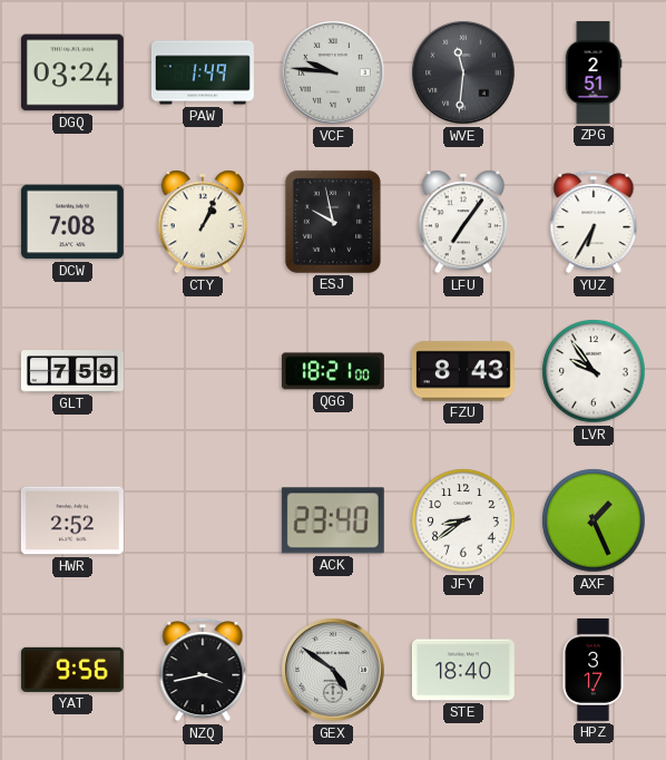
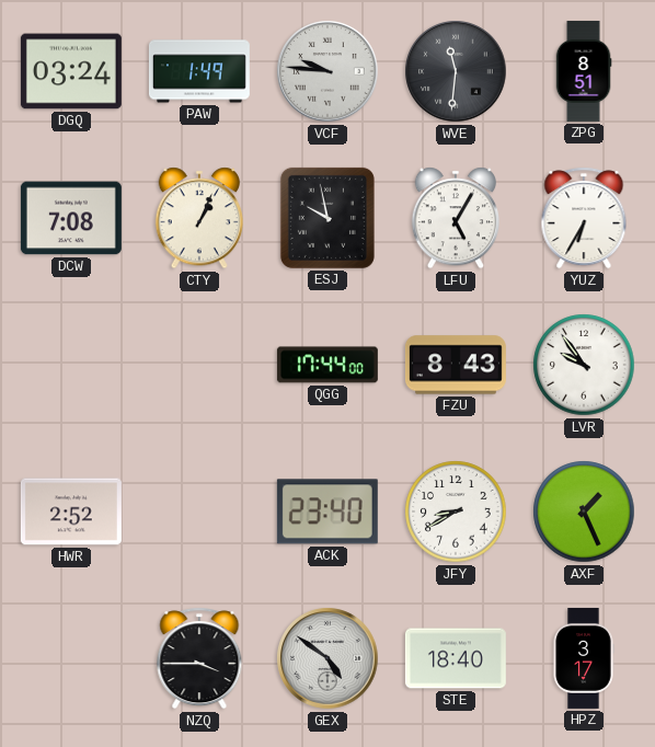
ZPG: 2:51 -> 8:51 (584, 71)
LFU: 7:06 -> 5:05 (455, 218)
GLT: 7:59 -> none (72, 371)
QGG: 18:21 -> 17:44 (327, 365)
JFY: 8:39 -> 8:40 (456, 512)
YAT: 9:56 -> none (72, 670)
NZQ: 3:43 -> 3:45 (199, 658)
